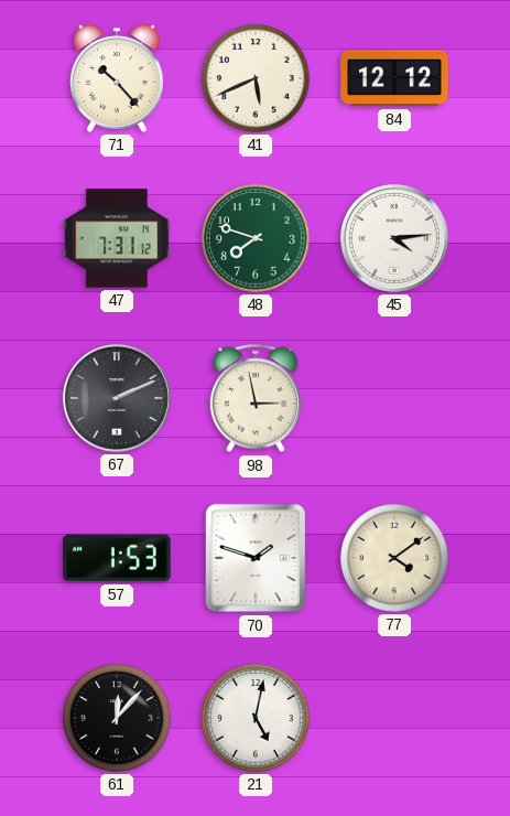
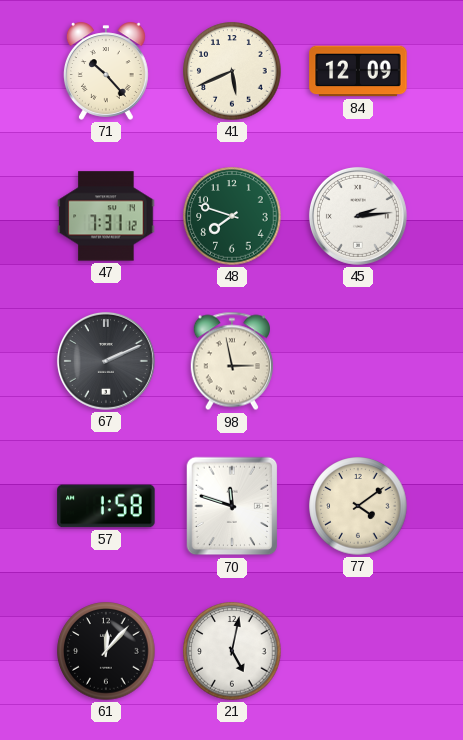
84: 12:12 -> 12:09 (358, 71)
45: 4:14 -> 2:14 (358, 216)
57: 1:53 -> 1:58 (106, 506)
70: 1:48 -> 11:48 (232, 506)
